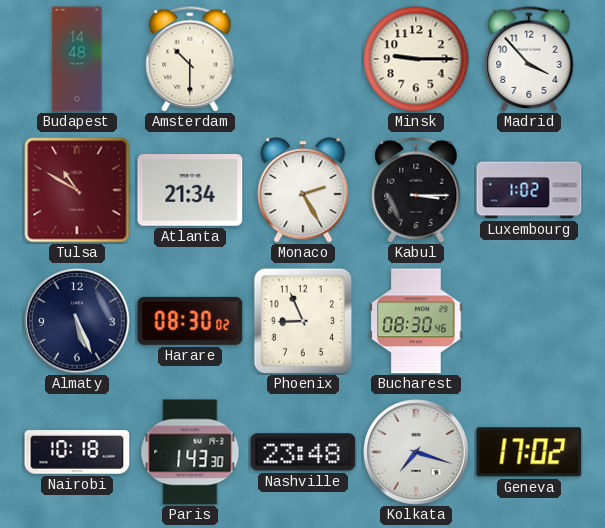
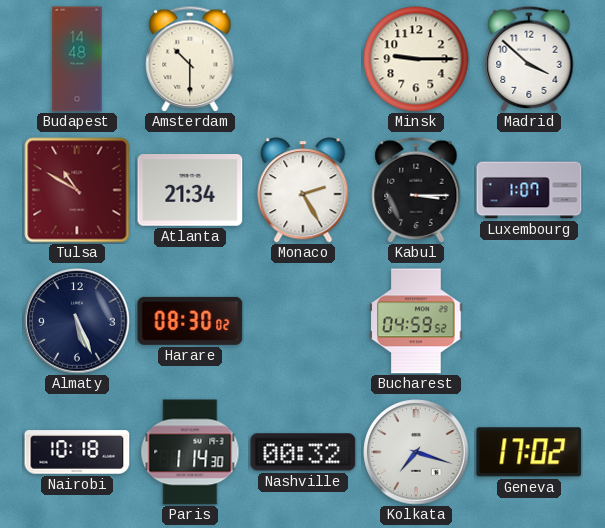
Madrid: 3:53 -> 3:52 (529, 59)
Luxembourg: 1:02 -> 1:07 (529, 190)
Phoenix: 8:56 -> none (302, 320)
Bucharest: 08:30 -> 04:59 (416, 321)
Paris: 1:43 -> 1:14 (190, 452)
Nashville: 23:48 -> 00:32 (303, 452)
